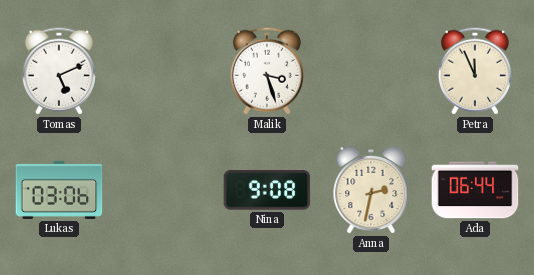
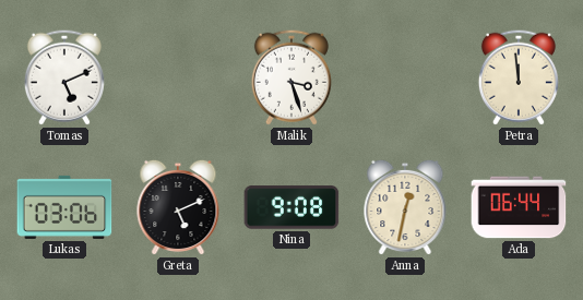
Petra: 11:56 -> 11:59 (519, 77)
Greta: none -> 5:11 (178, 207)
Anna: 2:32 -> 12:32 (405, 207)
